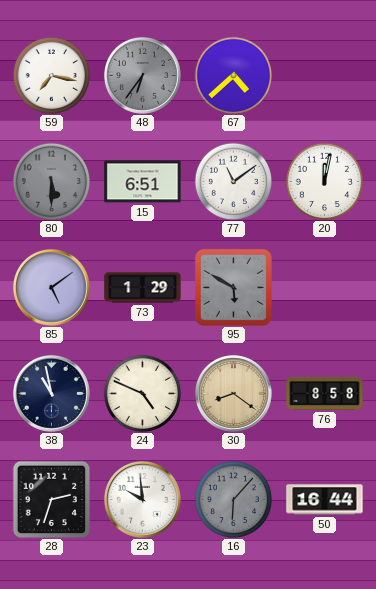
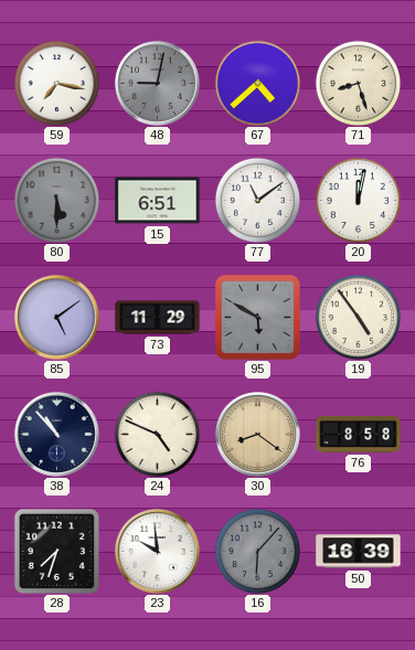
48: 6:36 -> 9:02 (157, 83)
71: none -> 8:27 (358, 83)
73: 1:29 -> 11:29 (158, 318)
19: none -> 4:54 (358, 317)
38: 10:58 -> 10:53 (56, 434)
28: 2:33 -> 7:33 (56, 551)
50: 16:44 -> 16:39 (359, 552)
